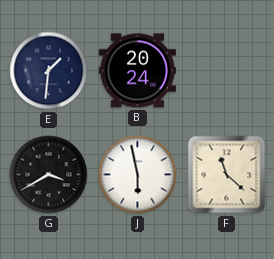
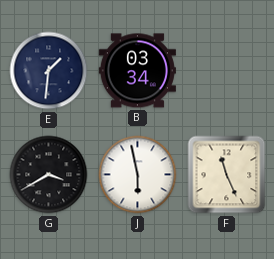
B: 20:24 -> 03:34 (137, 71)
F: 11:22 -> 11:26 (227, 175)
